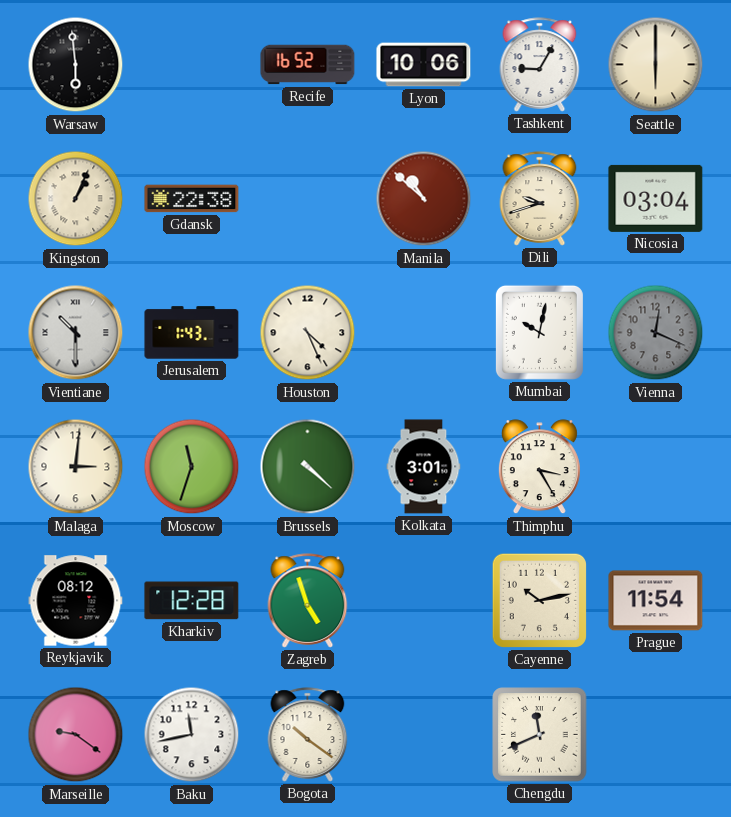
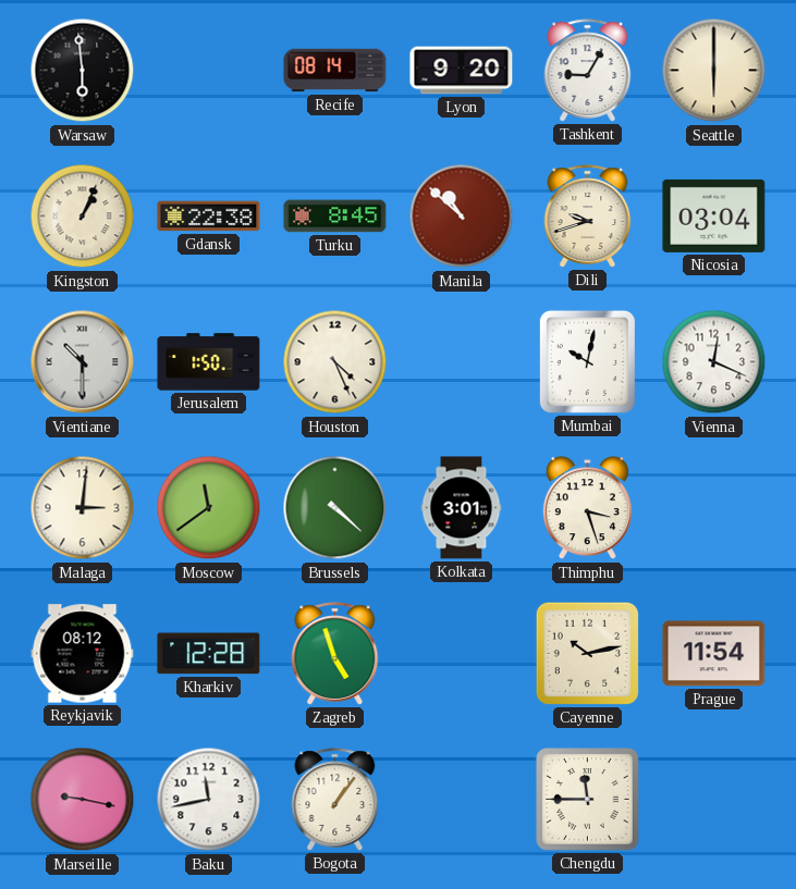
Recife: 16:52 -> 08:14 (335, 71)
Lyon: 10:06 -> 9:20 (462, 71)
Turku: none -> 8:45 (335, 217)
Jerusalem: 1:43 -> 1:50 (209, 362)
Vienna dial: grey -> white (714, 362)
Moscow: 11:33 -> 11:39 (209, 508)
Thimphu: 3:25 -> 3:27 (587, 508)
Marseille: 9:21 -> 9:17 (83, 800)
Bogota: 10:21 -> 1:06 (335, 800)
Chengdu: 11:41 -> 11:45 (588, 800)
